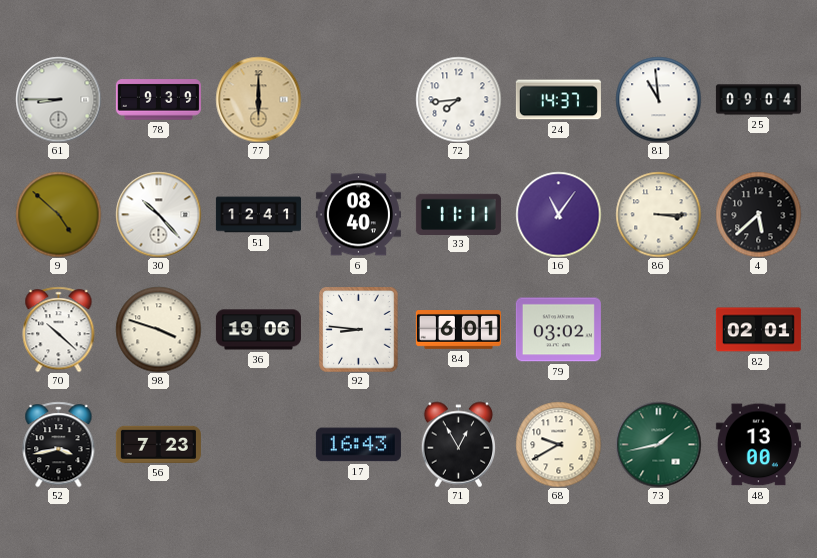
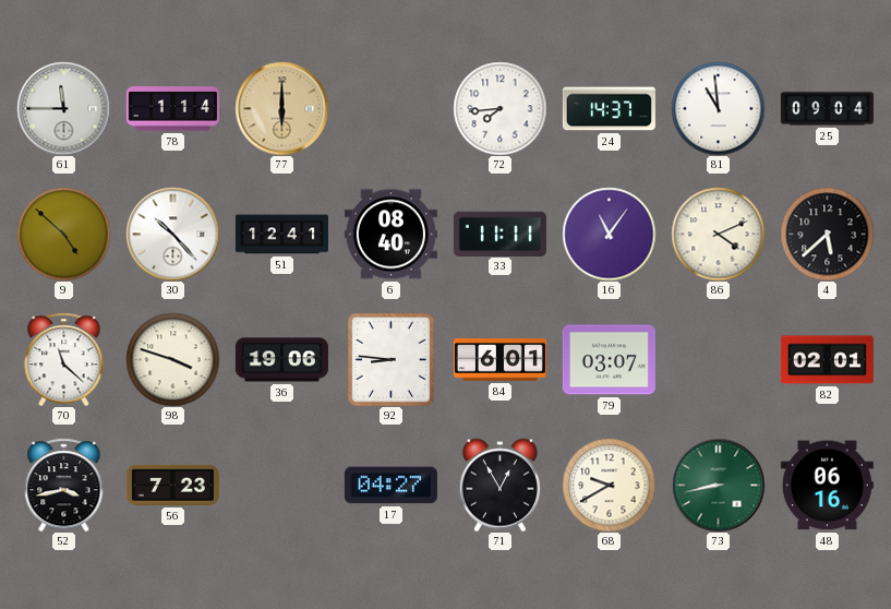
61: 8:45 -> 11:45 (63, 108)
78: 9:39 -> 1:14 (172, 109)
86: 3:15 -> 4:11 (718, 234)
70: 10:22 -> 11:22 (64, 359)
79: 03:02 -> 03:07 (609, 360)
17: 16:43 -> 04:27 (390, 486)
73: 1:43 -> 8:43 (718, 485)
48: 13:00 -> 06:16 (827, 486)
